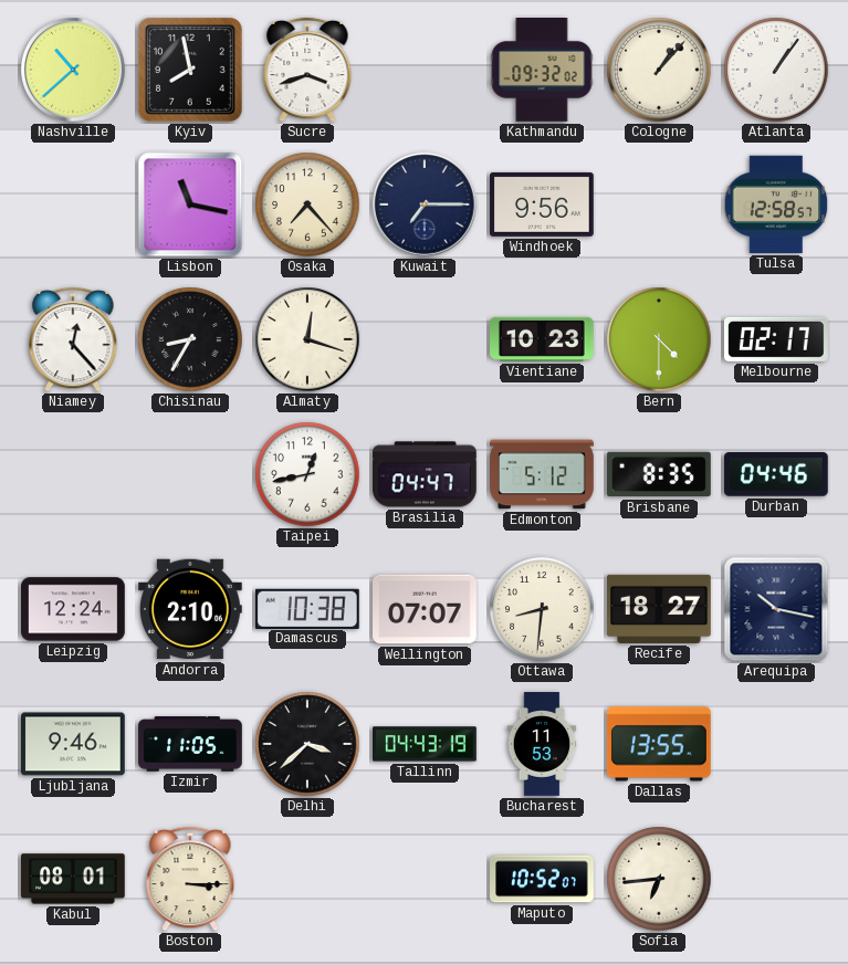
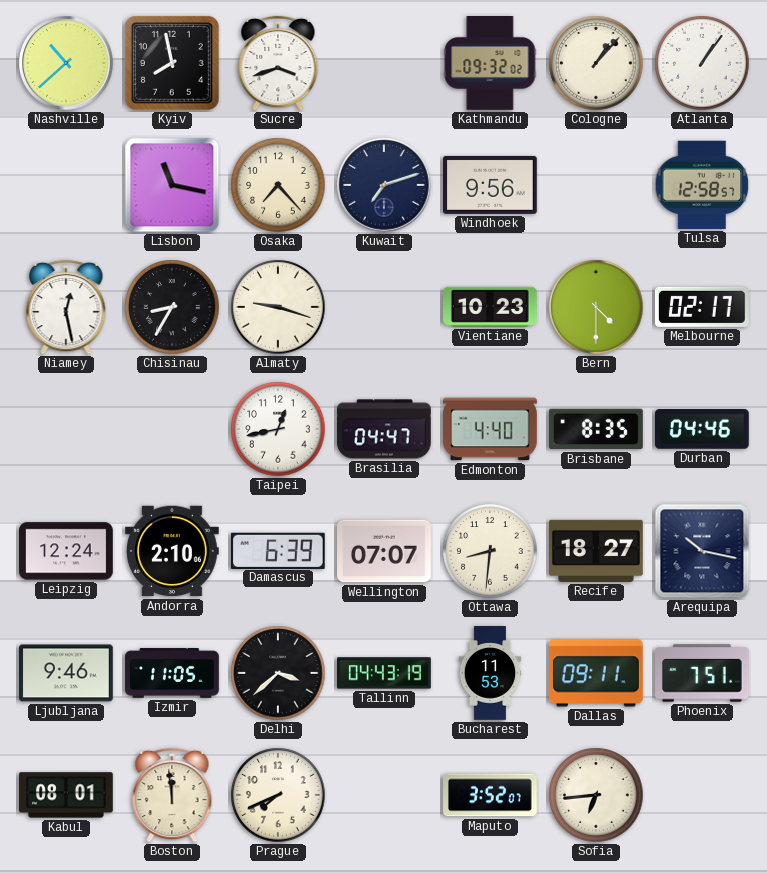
Kuwait: 7:15 -> 7:12 (384, 185)
Niamey: 12:23 -> 12:28 (66, 307)
Almaty: 12:18 -> 9:18 (278, 307)
Edmonton: 5:12 -> 4:40 (490, 429)
Damascus: 10:38 -> 6:39 (278, 550)
Dallas: 13:55 -> 09:11 (596, 673)
Phoenix: none -> 7:51 (703, 673)
Boston: 3:15 -> 11:59 (172, 795)
Prague: none -> 7:41 (278, 795)
Maputo: 10:52 -> 3:52 (491, 795)
